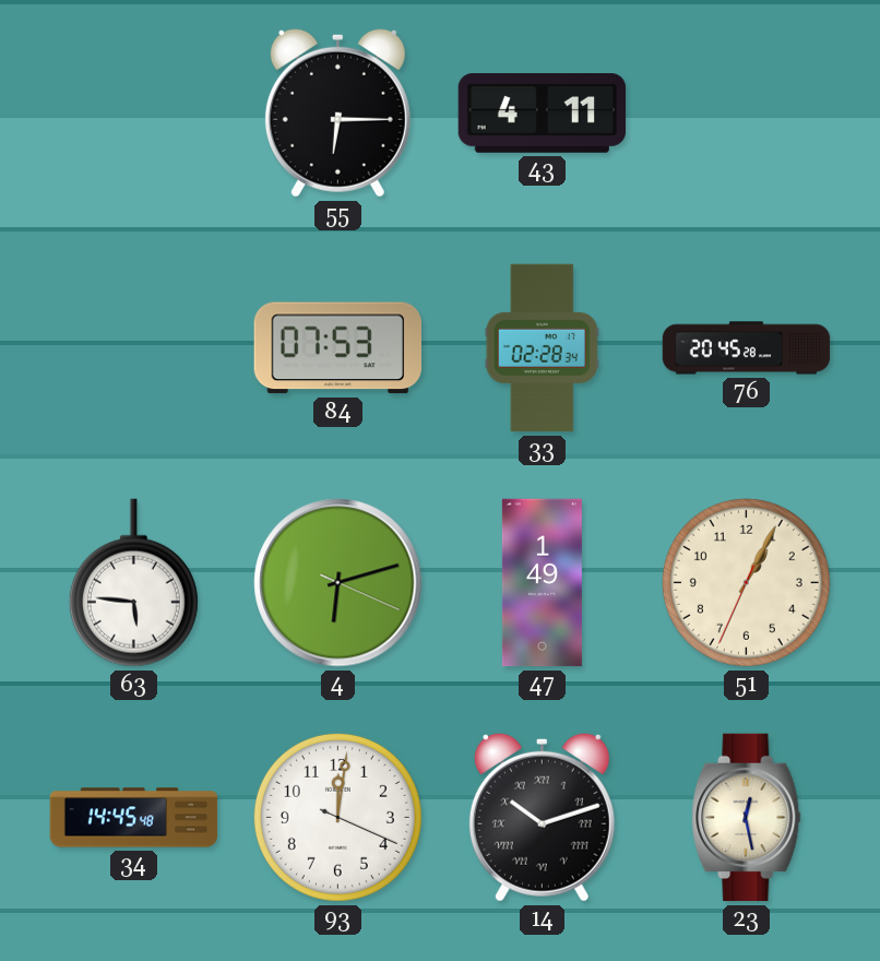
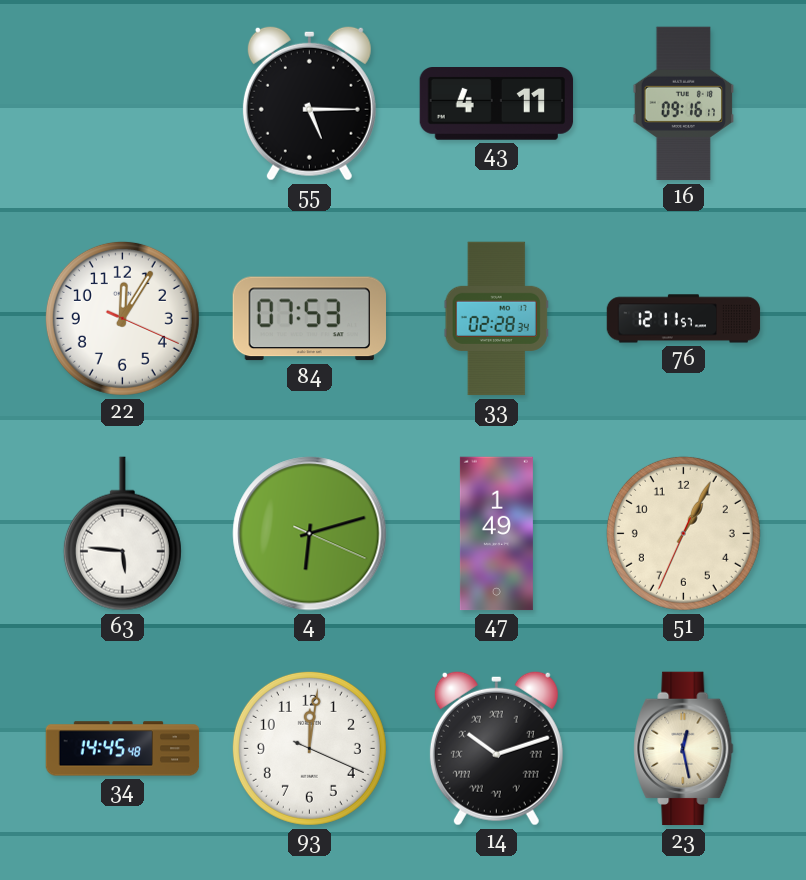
55: 6:15 -> 5:15 (309, 103)
16: none -> 09:16 (684, 104)
22: none -> 12:05 (122, 318)
76: 20:45 -> 12:11 (684, 319)
